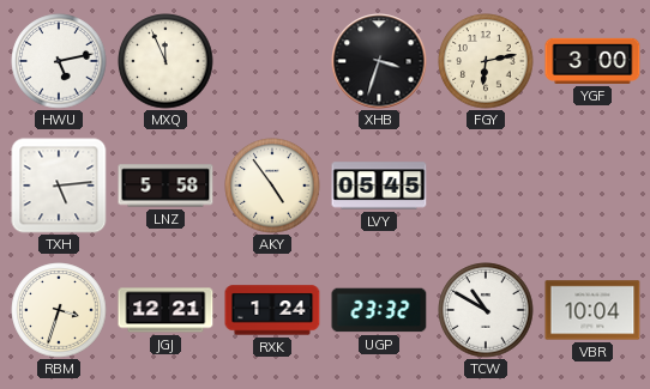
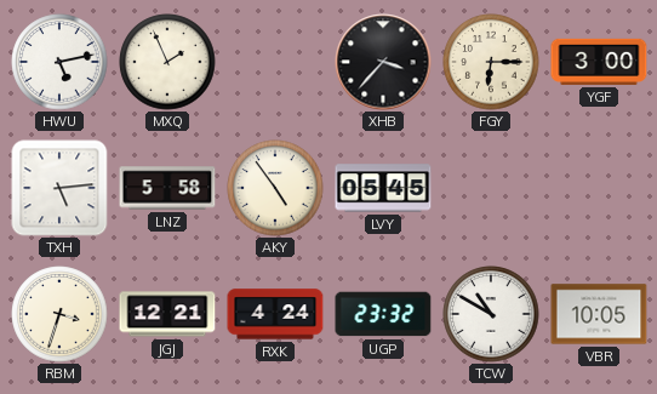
MXQ: 11:56 -> 1:56 (167, 62)
XHB: 3:33 -> 3:37 (383, 62)
FGY: 6:13 -> 6:15 (491, 62)
RXK: 1:24 -> 4:24 (275, 314)
VBR: 10:04 -> 10:05 (599, 314)
